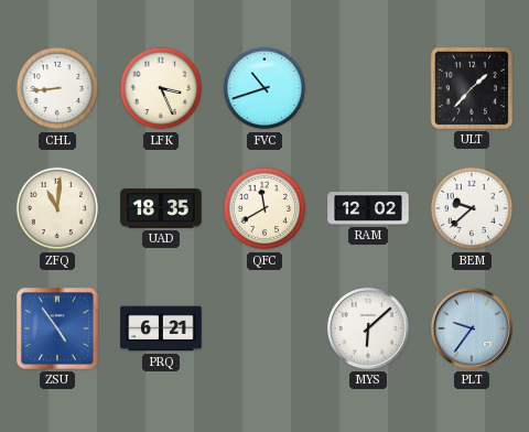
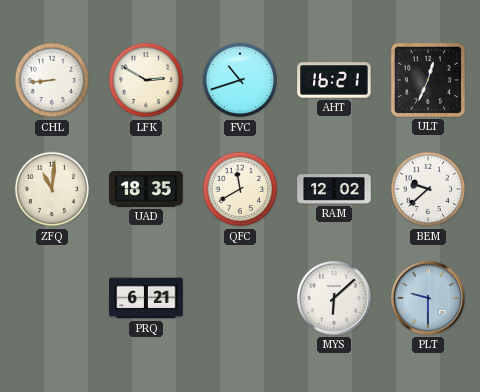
LFK: 3:26 -> 2:50 (146, 80)
AHT: none -> 16:21 (334, 80)
ULT: 1:37 -> 12:34 (428, 80)
ZSU: 4:54 -> none (58, 330)
PLT: 9:36 -> 9:30 (428, 298)
